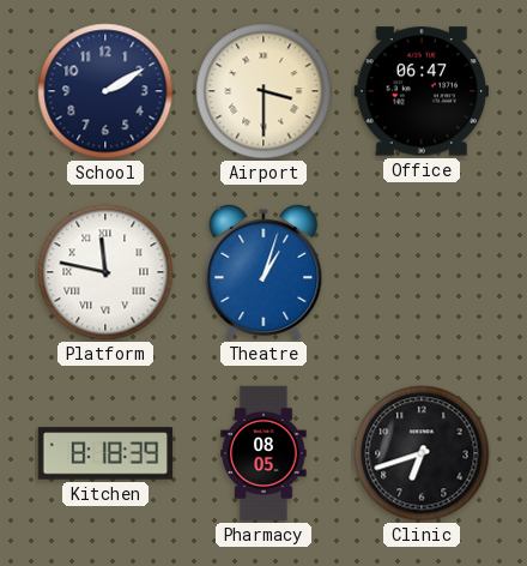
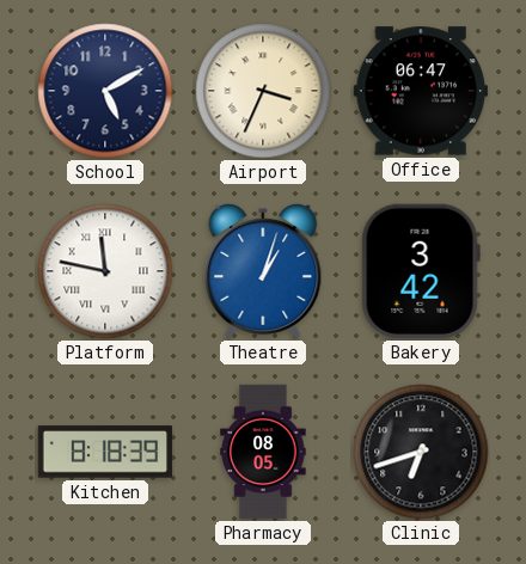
School: 2:10 -> 5:10 (105, 91)
Airport: 3:30 -> 3:34 (263, 91)
Bakery: none -> 3:42 (421, 271)
